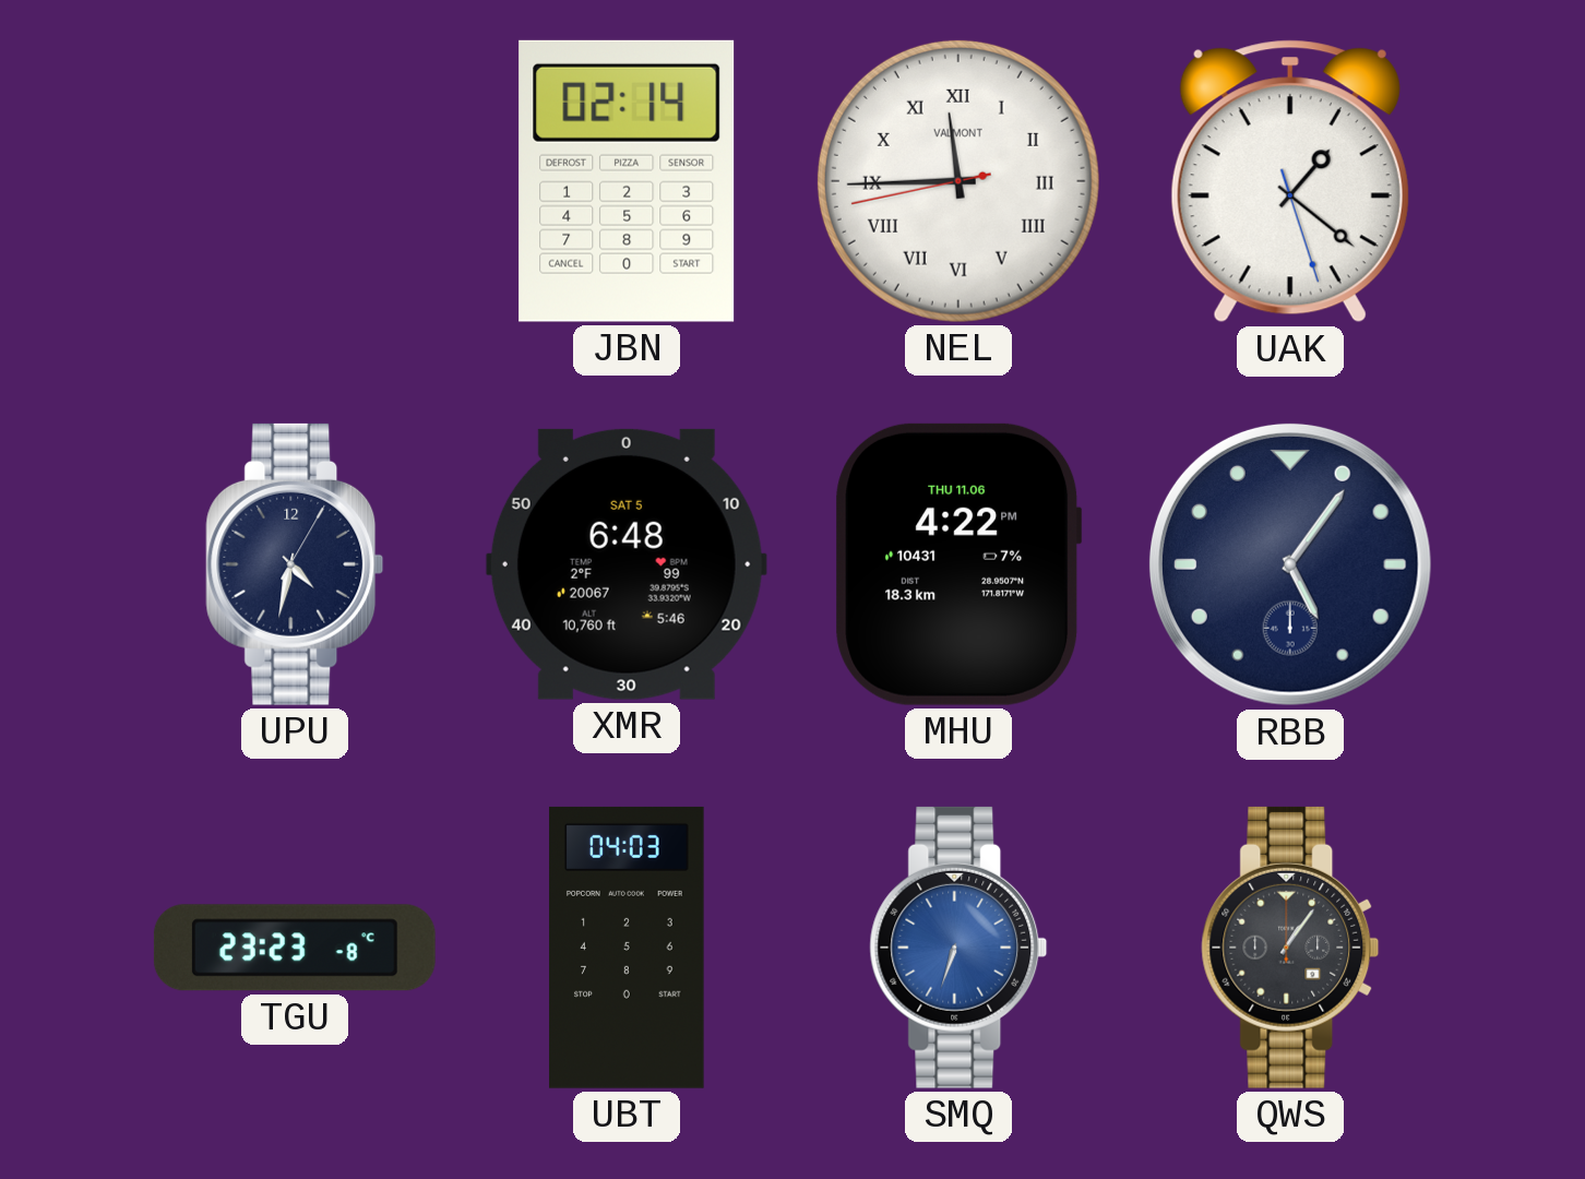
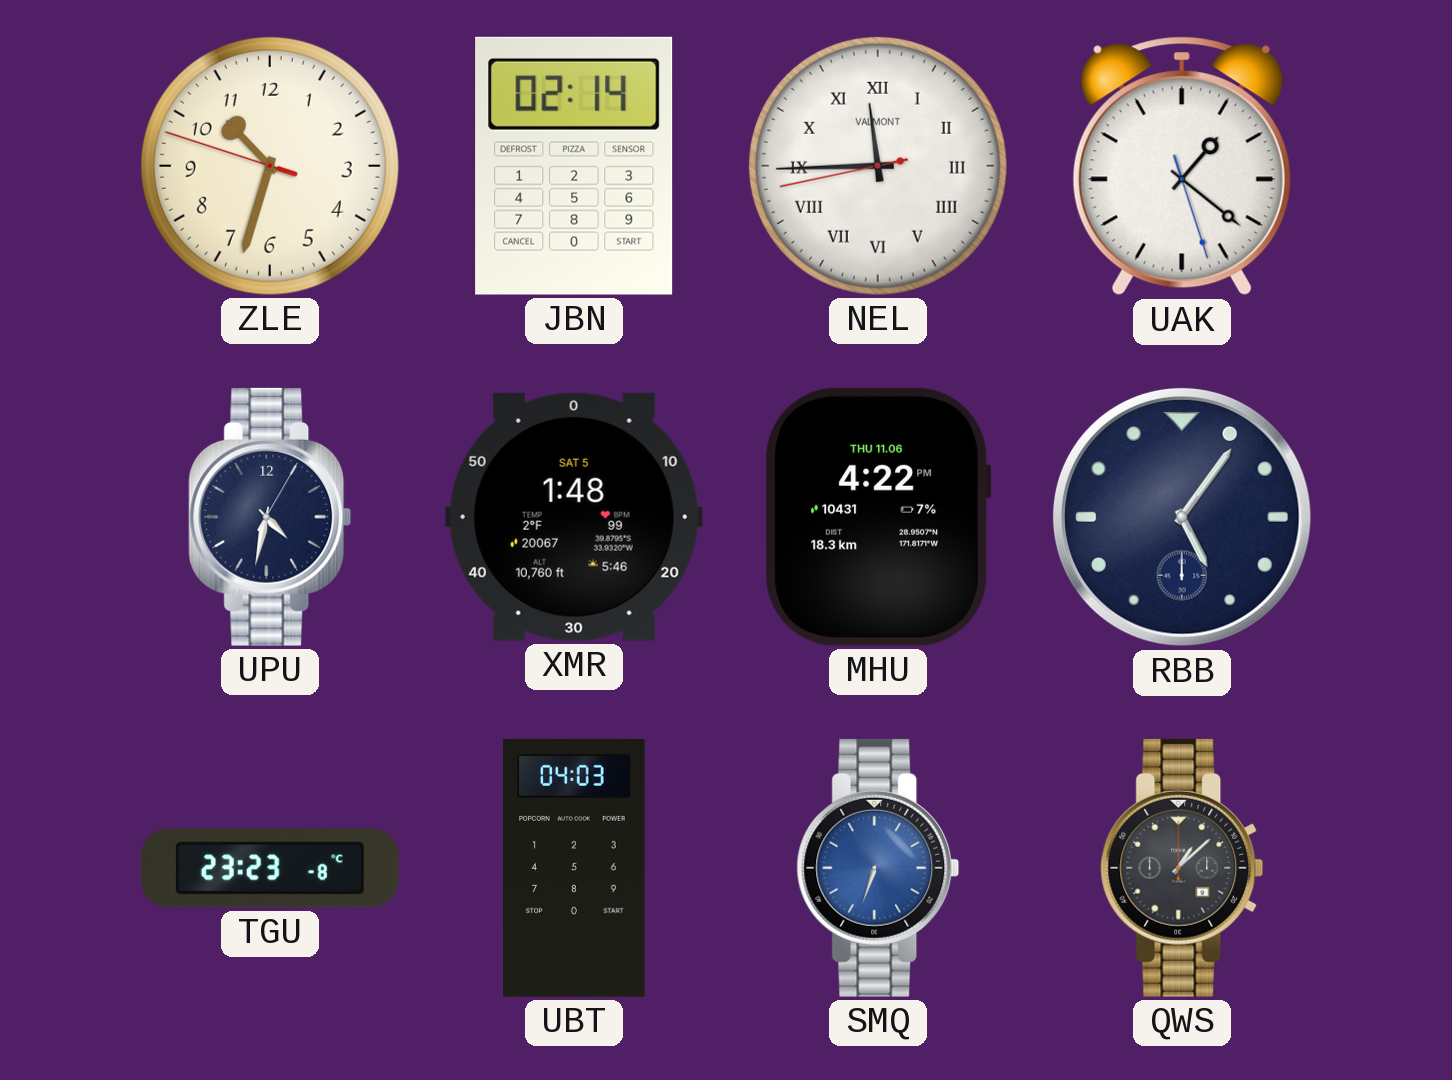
ZLE: none -> 10:32 (270, 166)
XMR: 6:48 -> 1:48 (574, 517)
QWS: 1:06 -> 1:08 (1182, 868)
